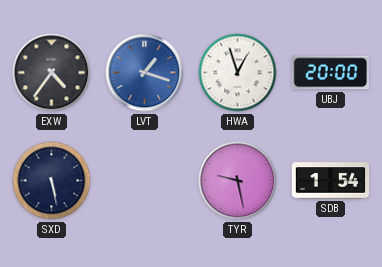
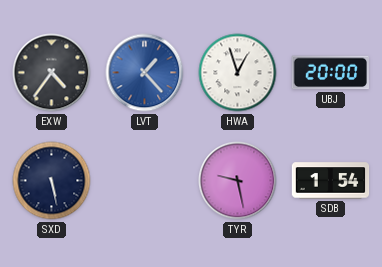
LVT: 1:18 -> 1:23 (145, 73)
